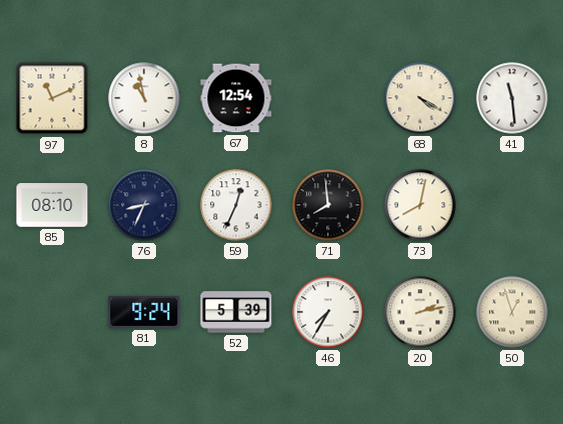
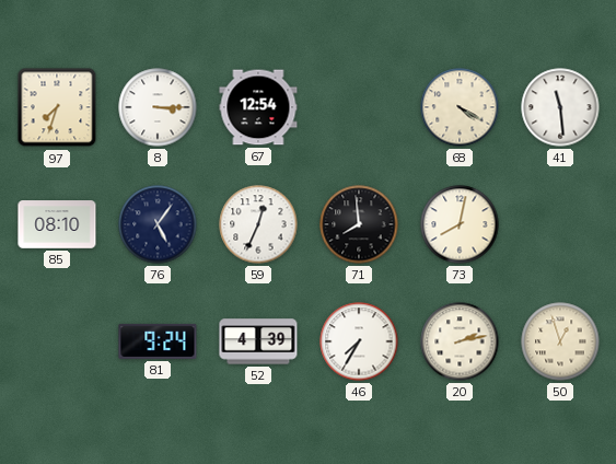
97: 11:11 -> 7:33 (57, 107)
8: 10:58 -> 3:15 (158, 107)
76: 8:34 -> 5:06 (158, 224)
52: 5:39 -> 4:39 (258, 341)
